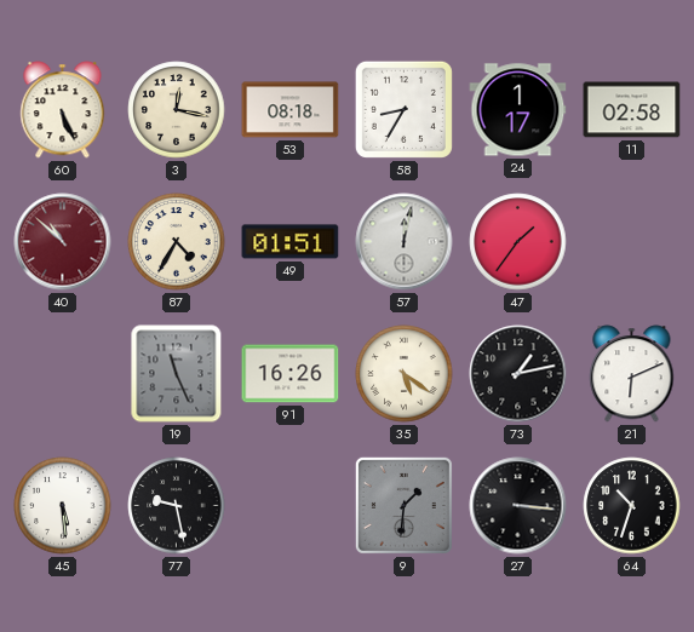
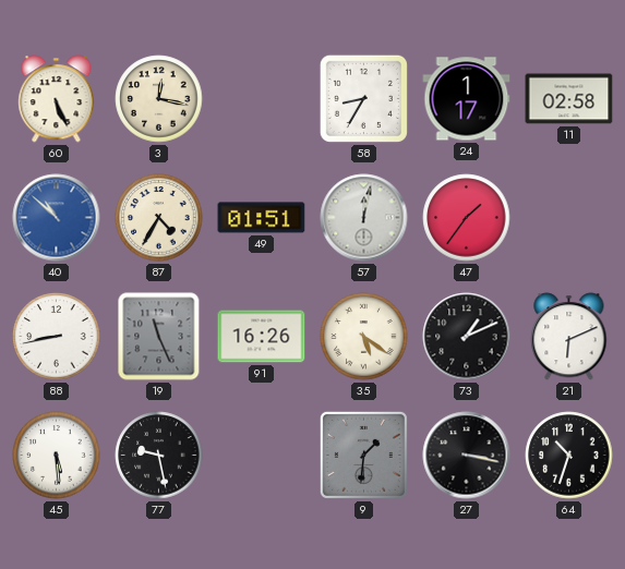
53: 08:18 -> none (291, 110)
40 dial: burgundy -> blue (57, 218)
88: none -> 8:43 (57, 337)
73: 1:13 -> 1:11 (467, 337)
27: 3:16 -> 3:17 (467, 456)
